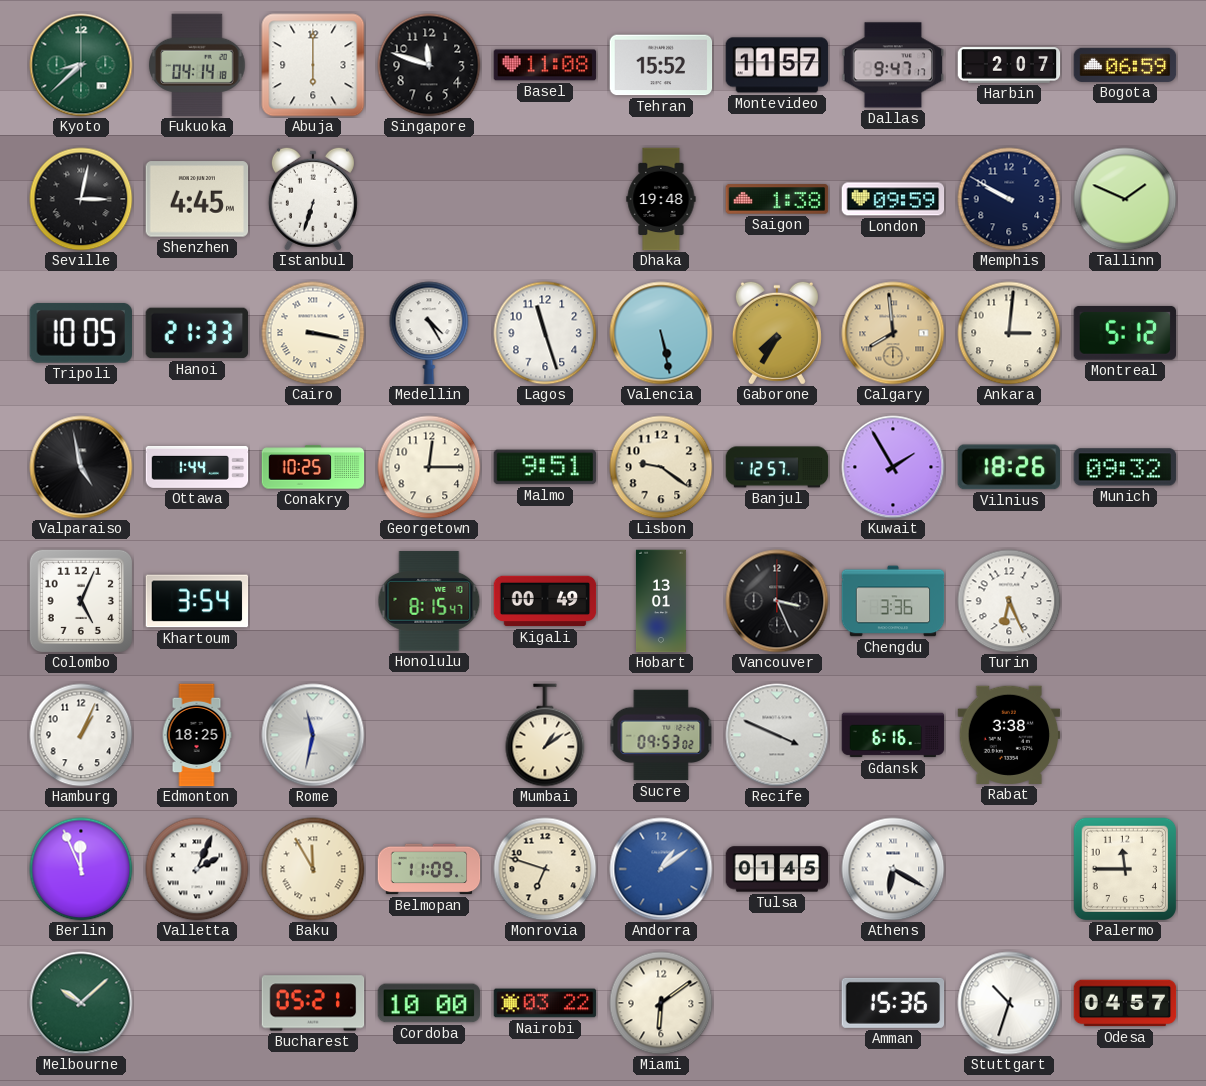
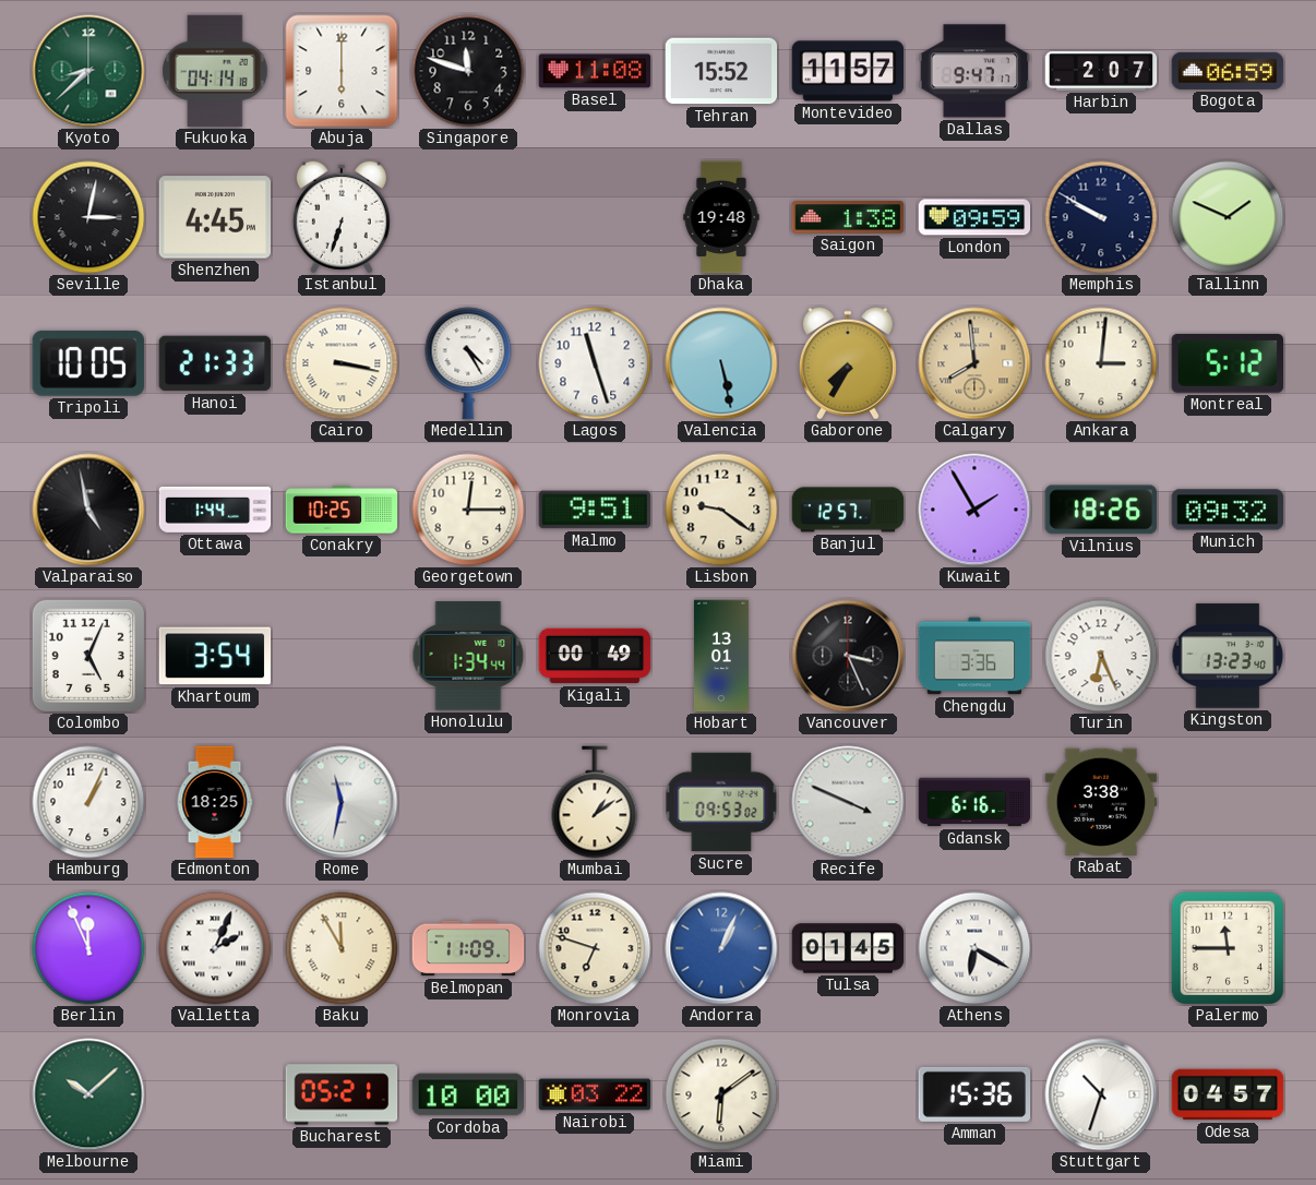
Honolulu: 8:15 -> 1:34 (468, 656)
Kingston: none -> 13:23 (1228, 656)
Andorra: 1:09 -> 1:04 (721, 948)
